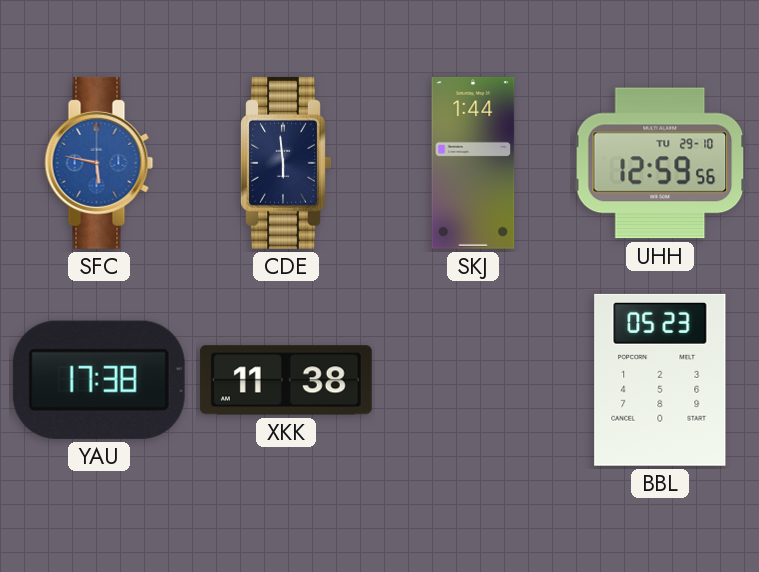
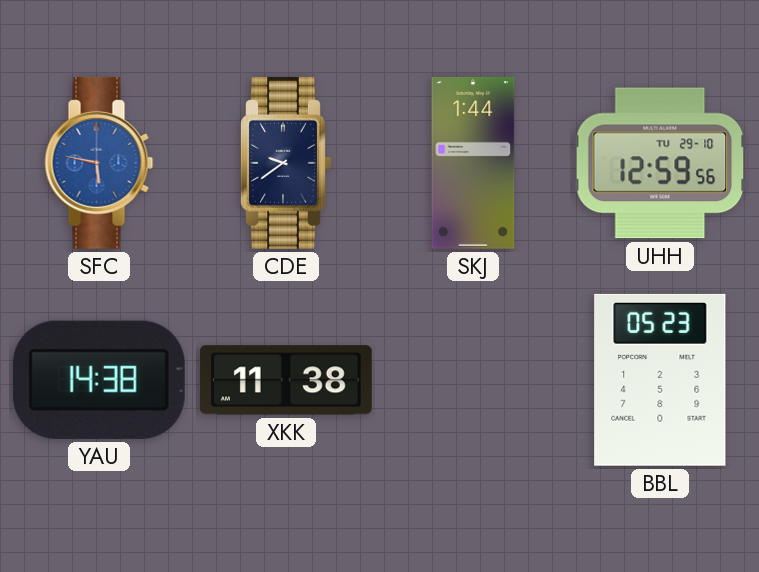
CDE: 5:59 -> 9:39 (286, 163)
YAU: 17:38 -> 14:38 (99, 380)
